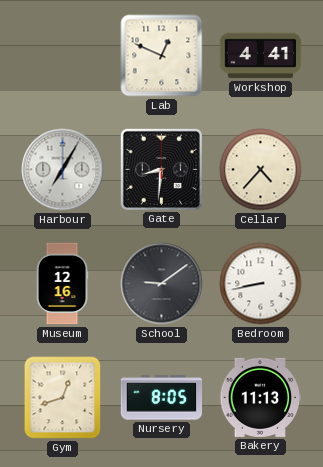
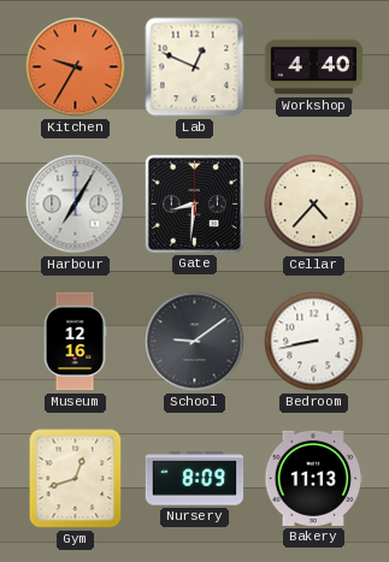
Kitchen: none -> 9:35 (76, 67)
Workshop: 4:41 -> 4:40 (314, 67)
Nursery: 8:05 -> 8:09 (195, 479)
